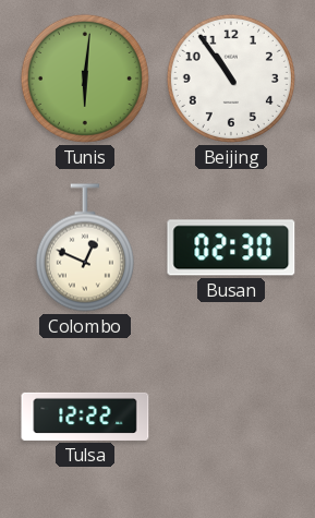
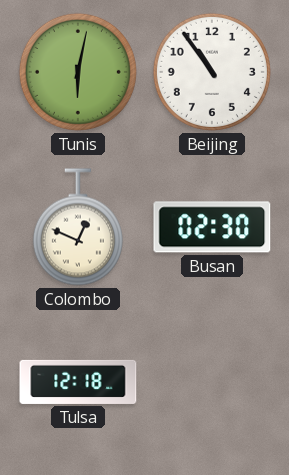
Tunis: 6:01 -> 6:02 (78, 72)
Tulsa: 12:22 -> 12:18 (78, 382)
